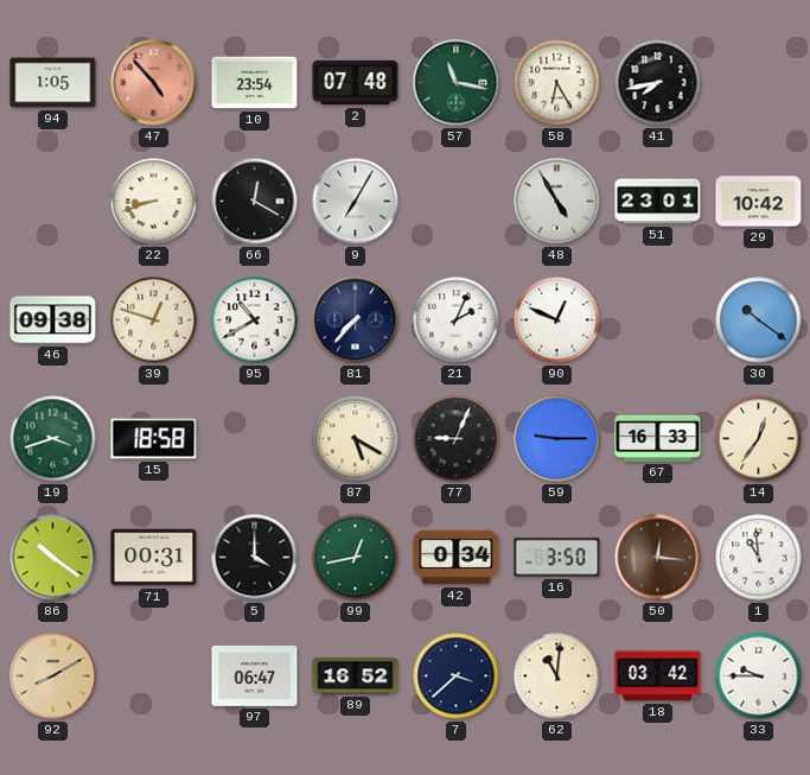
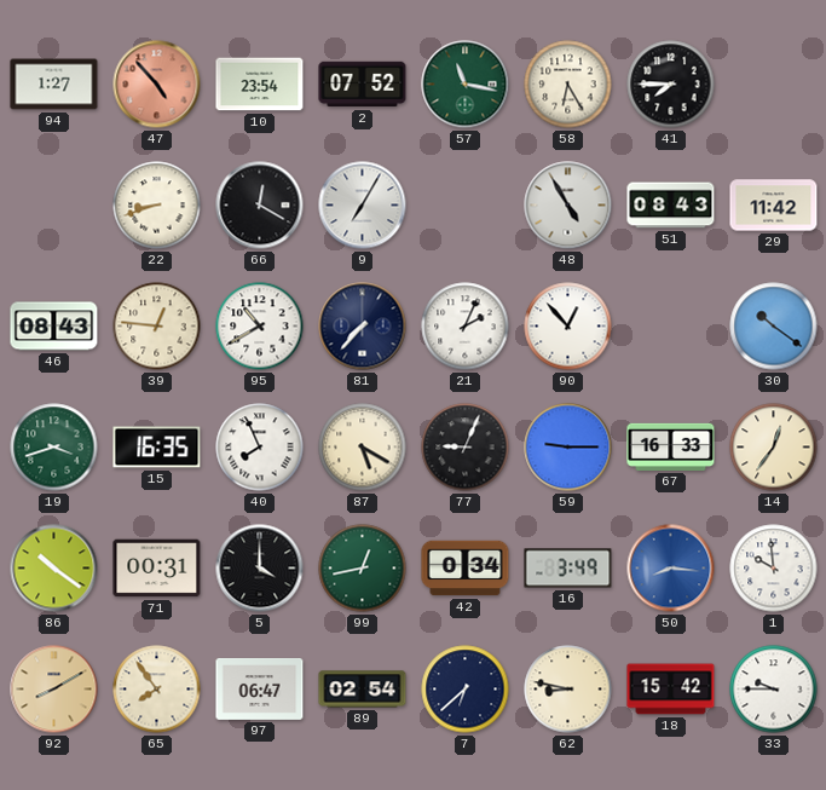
94: 1:05 -> 1:27 (54, 85)
2: 07:48 -> 07:52 (363, 85)
41: 7:43 -> 7:45 (671, 85)
51: 23:01 -> 08:43 (671, 206)
29: 10:42 -> 11:42 (774, 206)
46: 09:38 -> 08:43 (54, 327)
39: 12:48 -> 12:46 (157, 327)
90: 12:49 -> 12:53 (568, 327)
15: 18:58 -> 16:35 (157, 448)
40: none -> 7:56 (260, 448)
16: 3:50 -> 3:49 (568, 569)
50: 12:16 -> 8:16 (671, 569)
50 dial: brown -> blue (671, 569)
1: 10:59 -> 9:59 (774, 569)
65: none -> 7:54 (157, 690)
89: 16:52 -> 02:54 (363, 690)
7: 3:38 -> 6:38 (466, 690)
62: 11:01 -> 8:47 (568, 690)
18: 03:42 -> 15:42 (671, 690)
